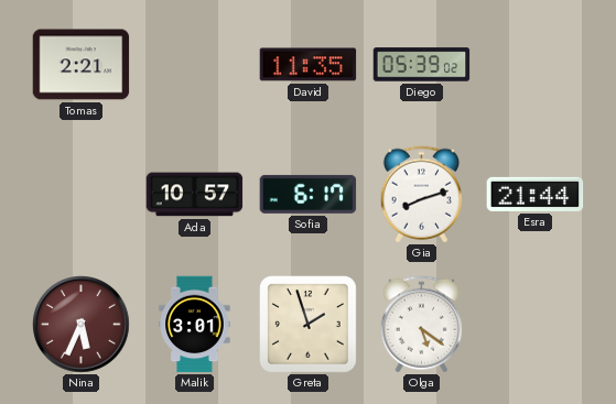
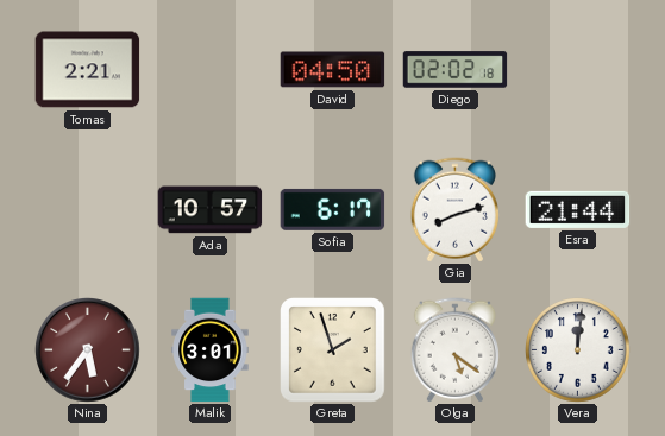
David: 11:35 -> 04:50 (333, 70)
Diego: 05:39 -> 02:02 (456, 70)
Nina: 5:34 -> 5:36 (88, 350)
Vera: none -> 12:01 (578, 350)
